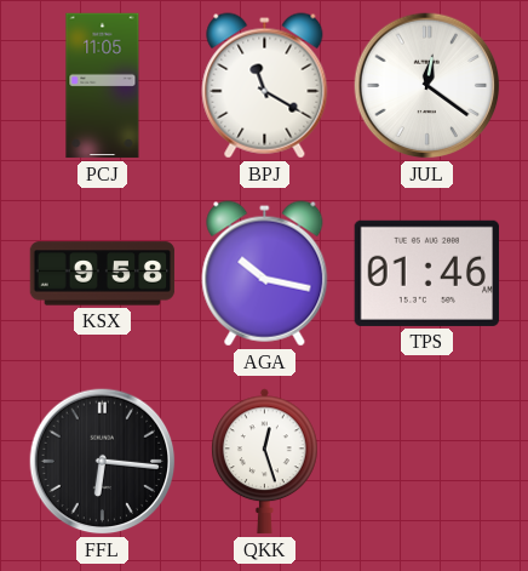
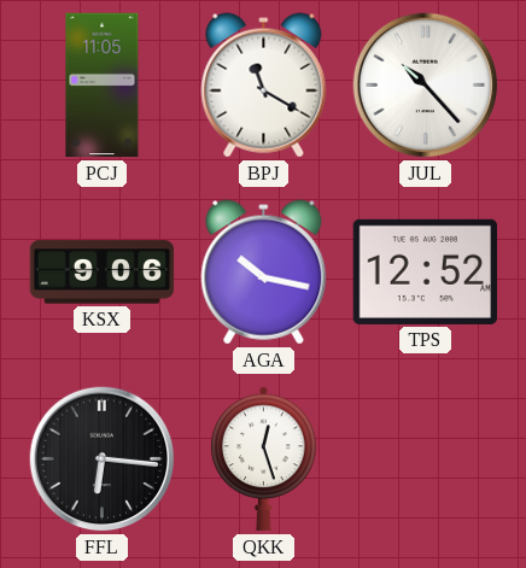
JUL: 12:21 -> 10:23 (426, 86)
KSX: 9:58 -> 9:06 (103, 273)
TPS: 01:46 -> 12:52 (425, 271)
